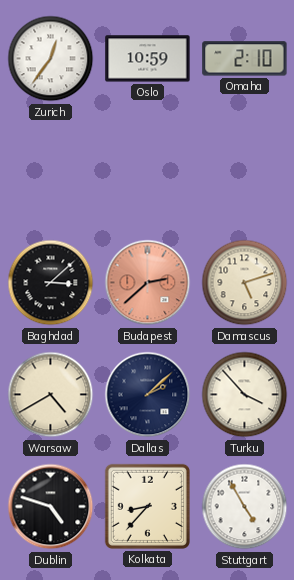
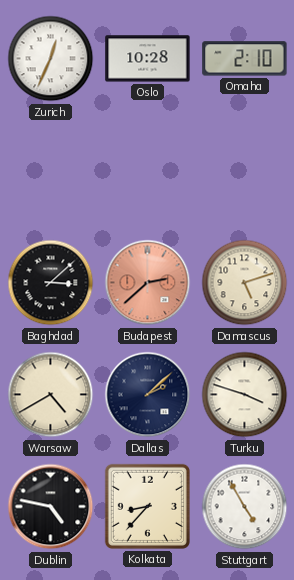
Zurich: 12:36 -> 12:34 (51, 59)
Oslo: 10:59 -> 10:28 (148, 59)
Turku: 3:53 -> 3:48 (245, 395)
Dublin: 4:48 -> 4:47 (51, 507)
